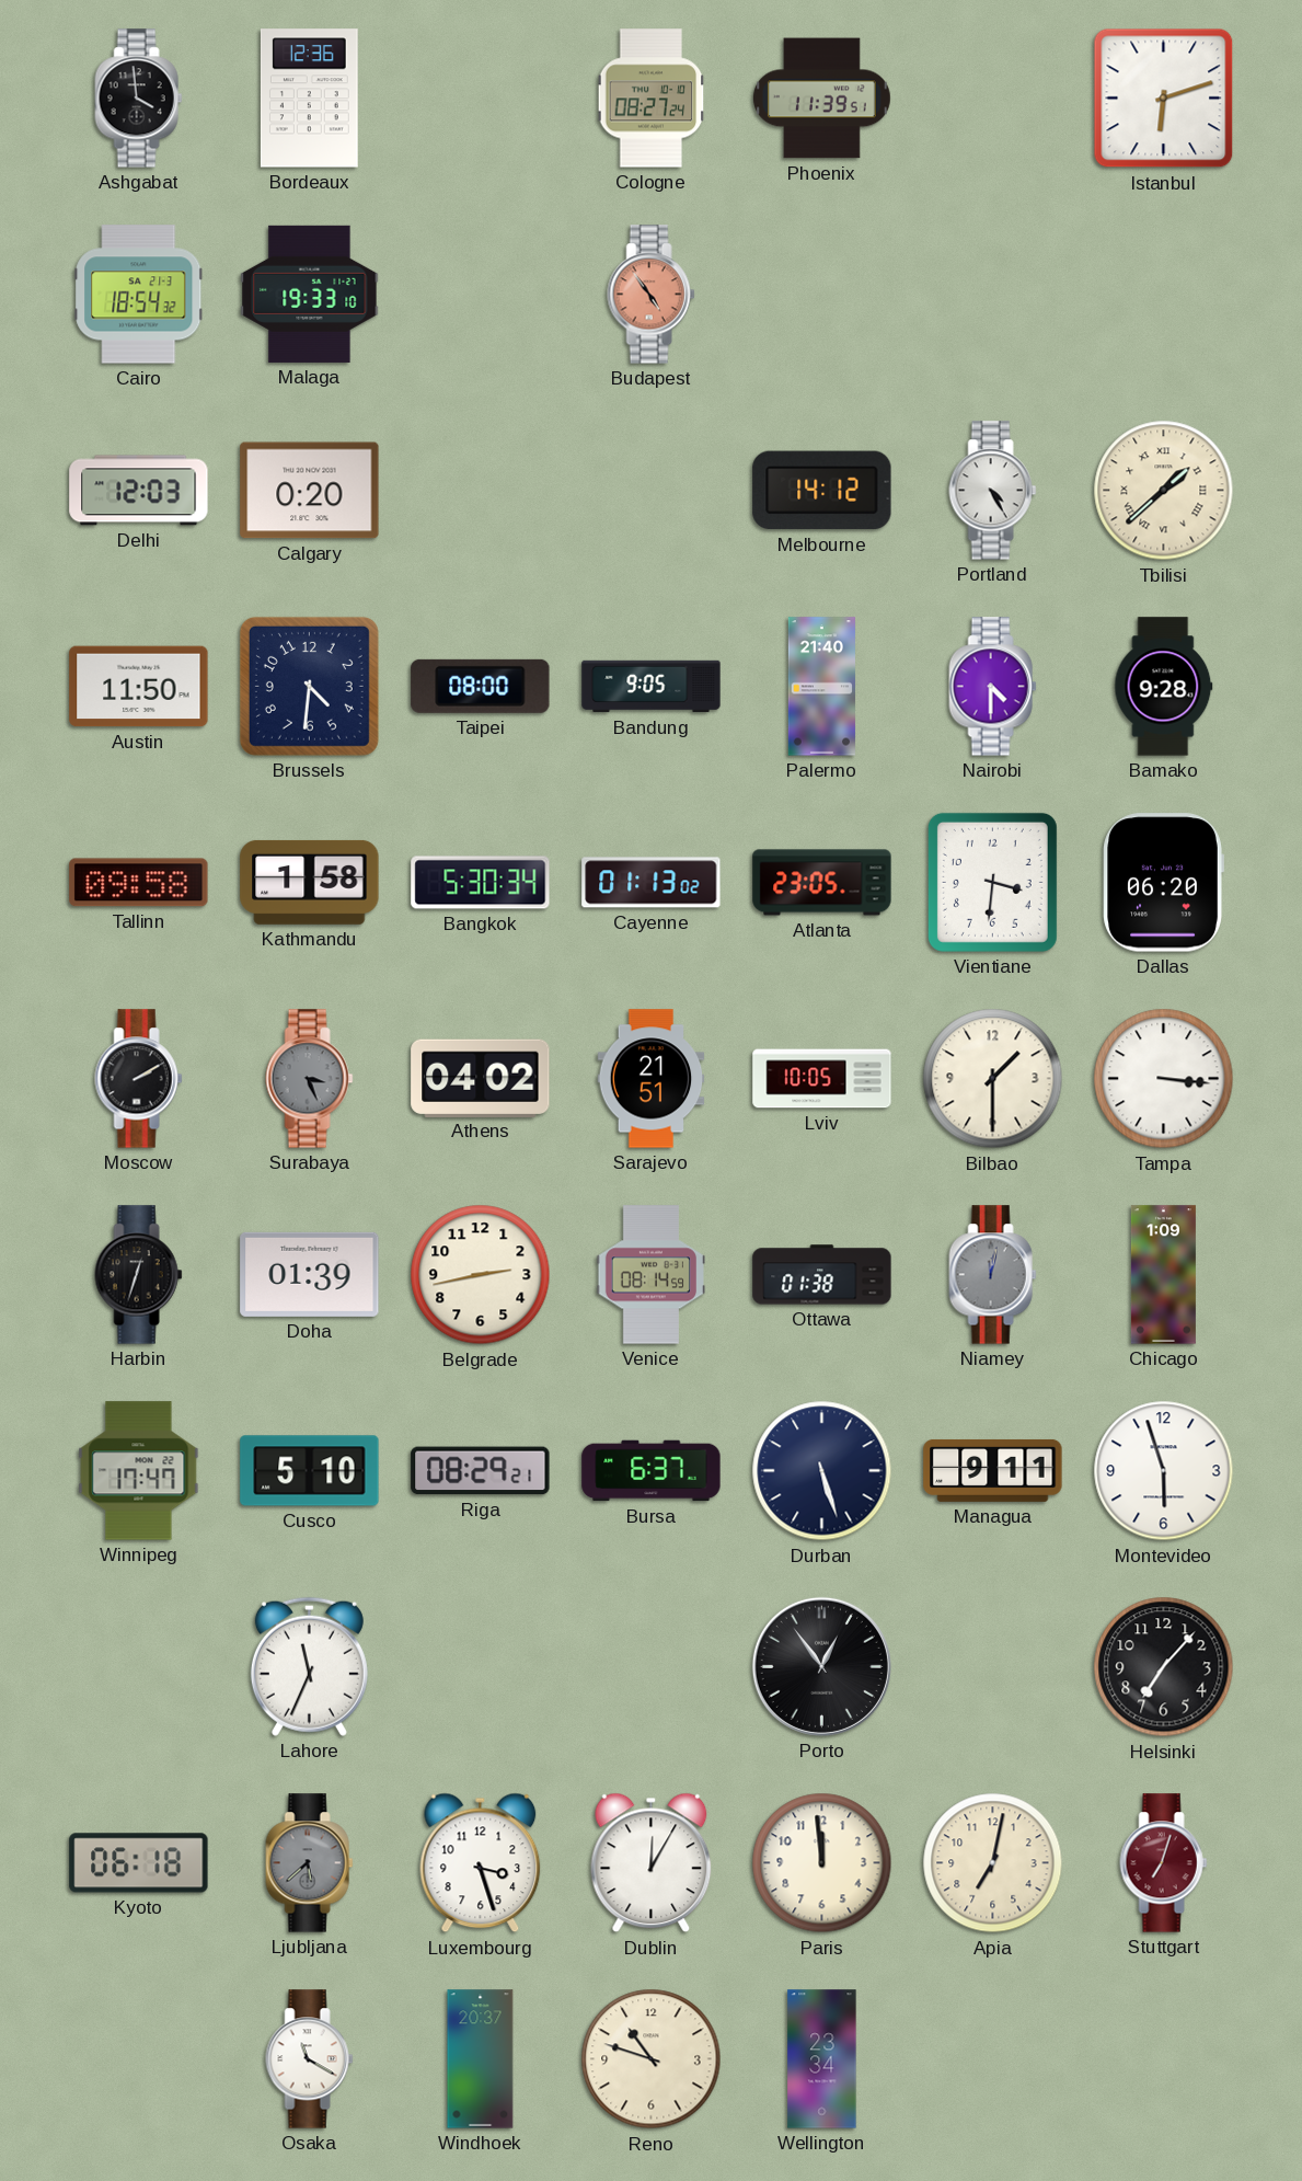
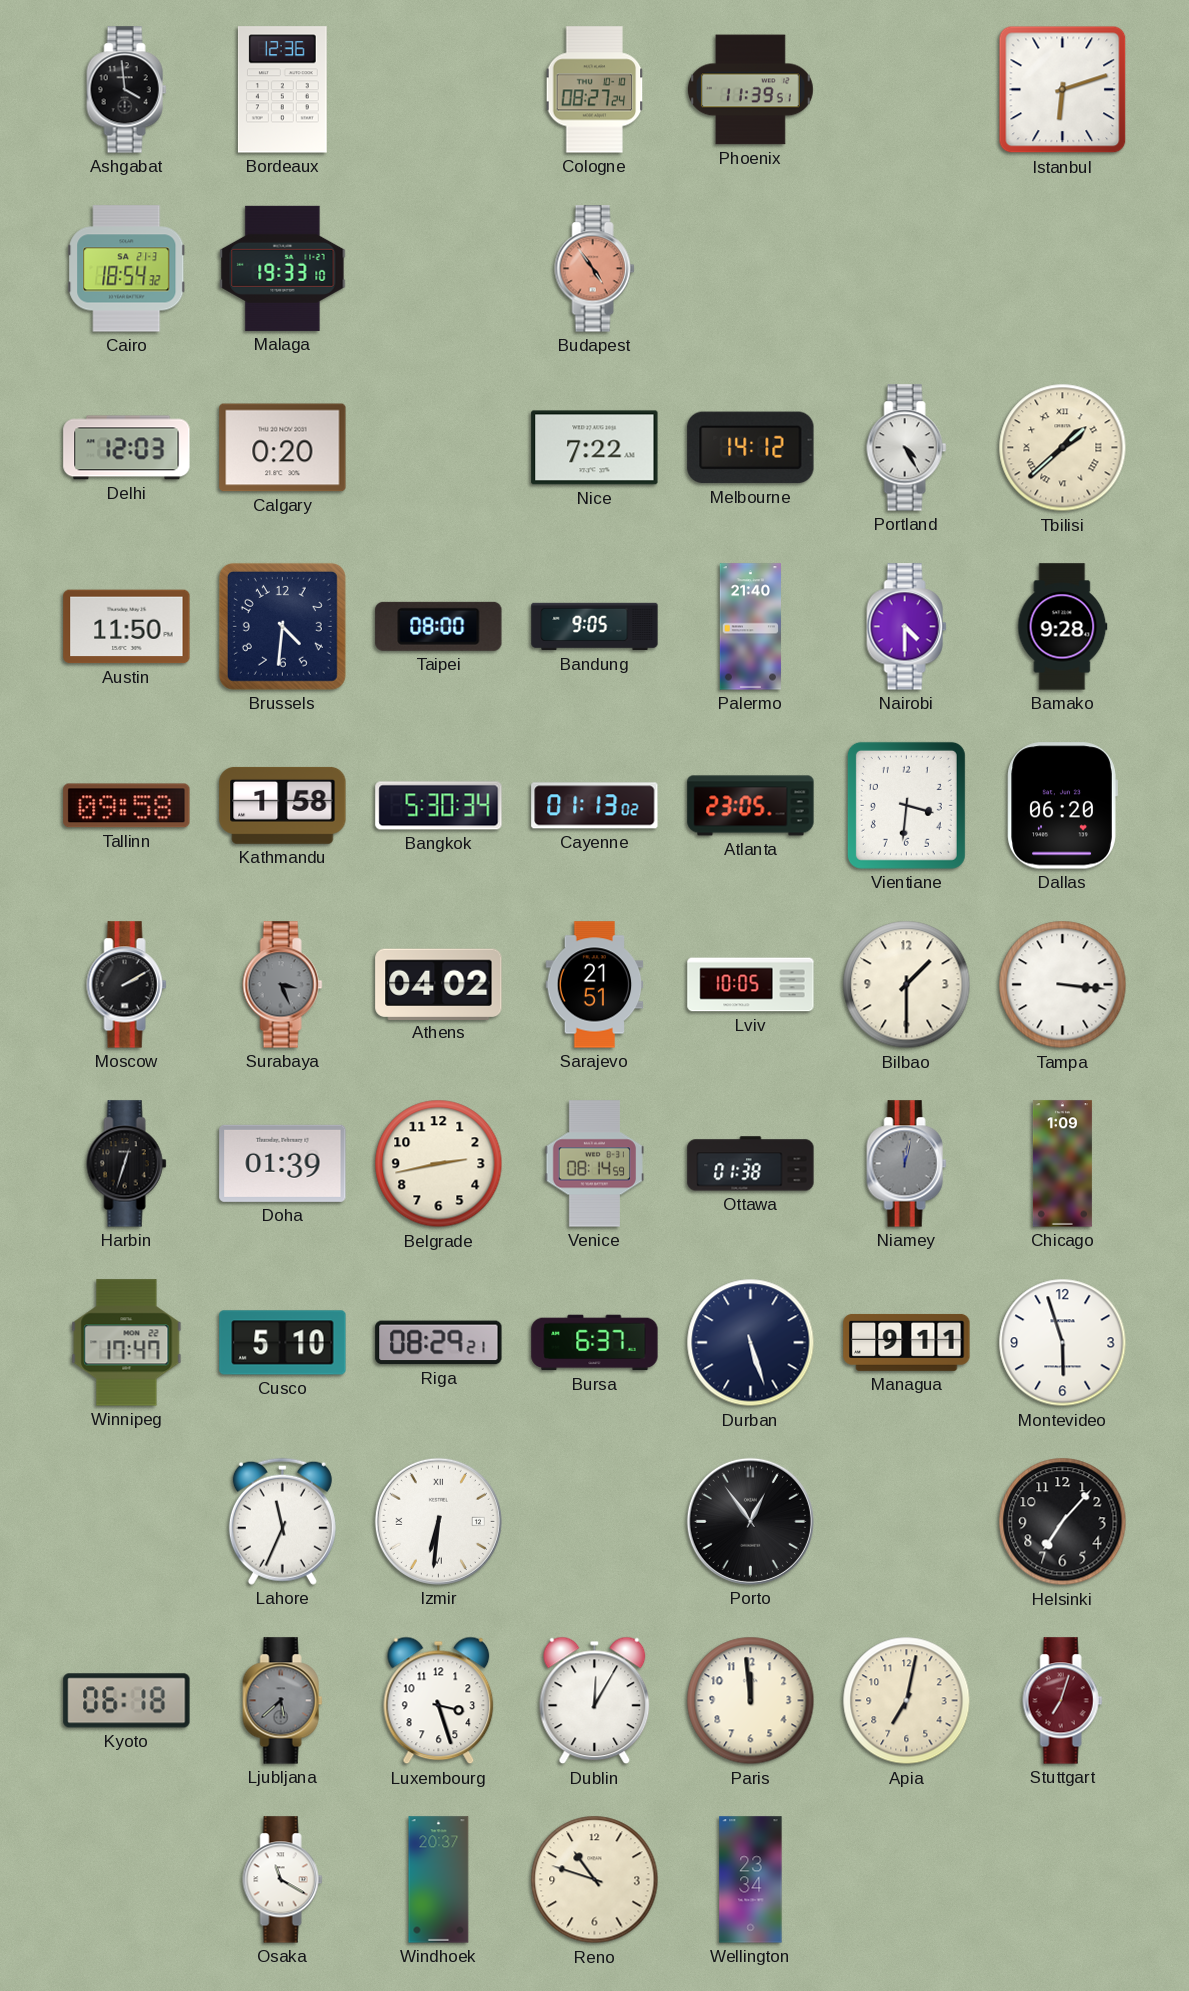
Nice: none -> 7:22 (595, 448)
Izmir: none -> 6:31 (438, 1521)
